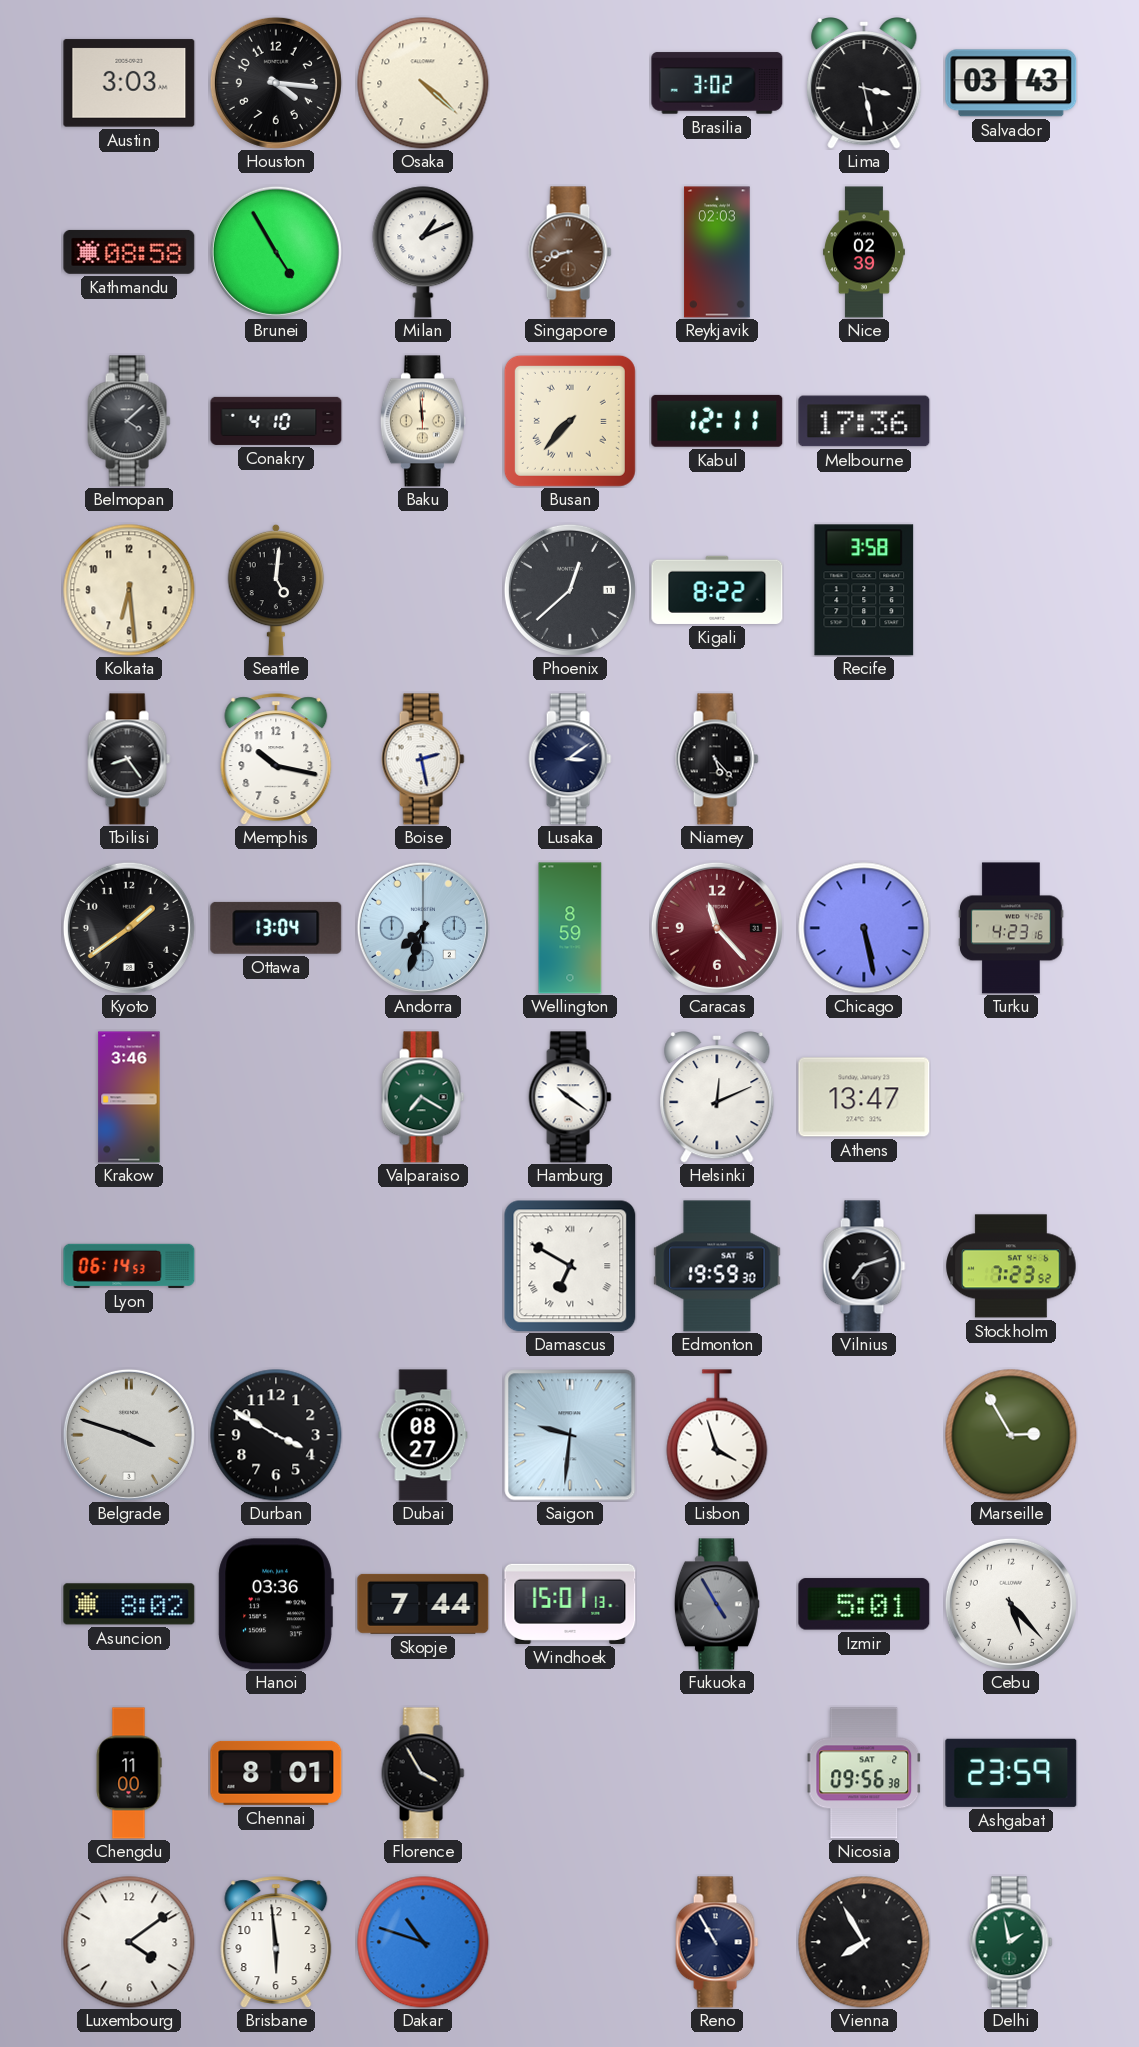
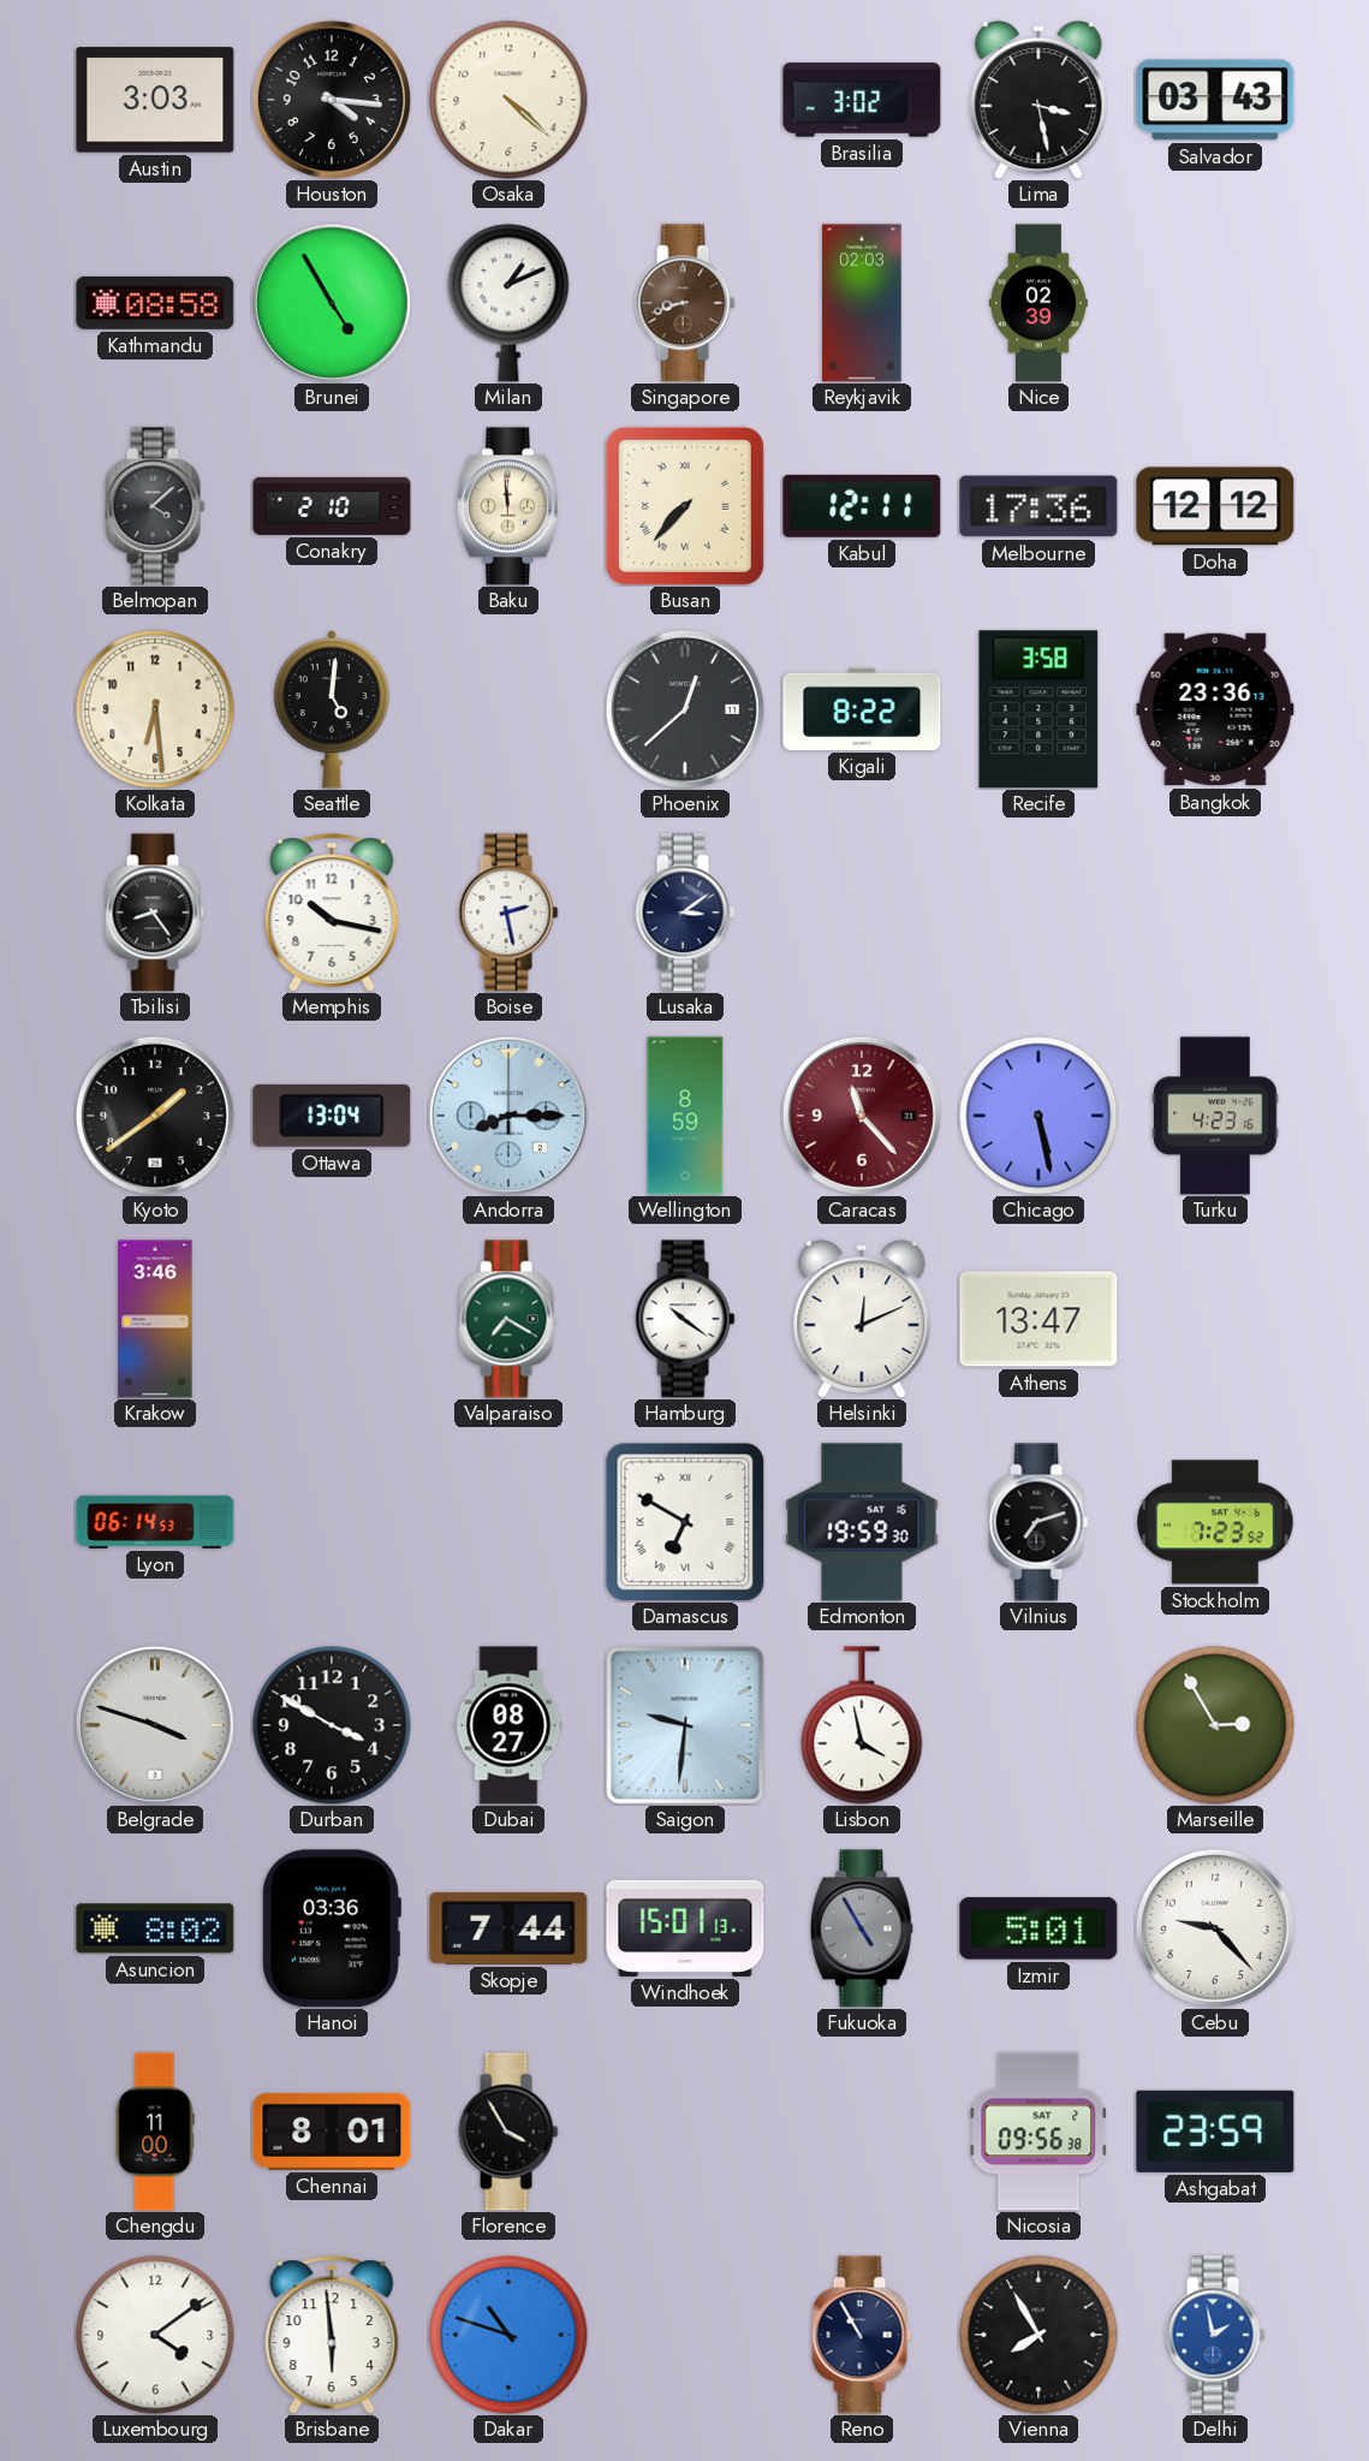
Conakry: 4:10 -> 2:10 (332, 506)
Doha: none -> 12:12 (1215, 506)
Bangkok: none -> 23:36 (1215, 709)
Niamey: 5:23 -> none (717, 759)
Andorra: 7:33 -> 8:15 (508, 1116)
Lisbon: 3:57 -> 3:58 (862, 1725)
Cebu: 5:23 -> 9:23 (1215, 1928)
Delhi dial: green -> blue (1215, 2335)
